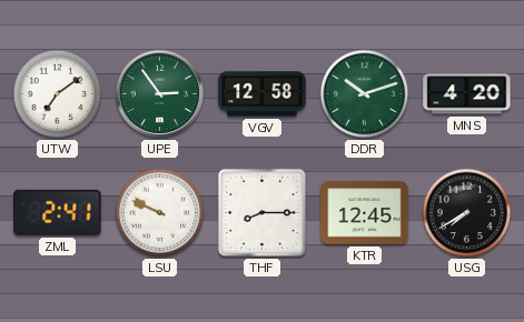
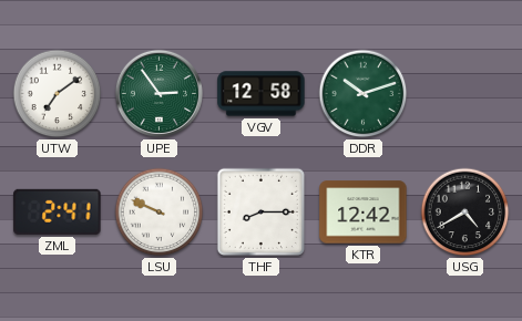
MNS: 4:20 -> none (467, 94)
KTR: 12:45 -> 12:42 (364, 213)
USG: 7:40 -> 4:40 (465, 213)
